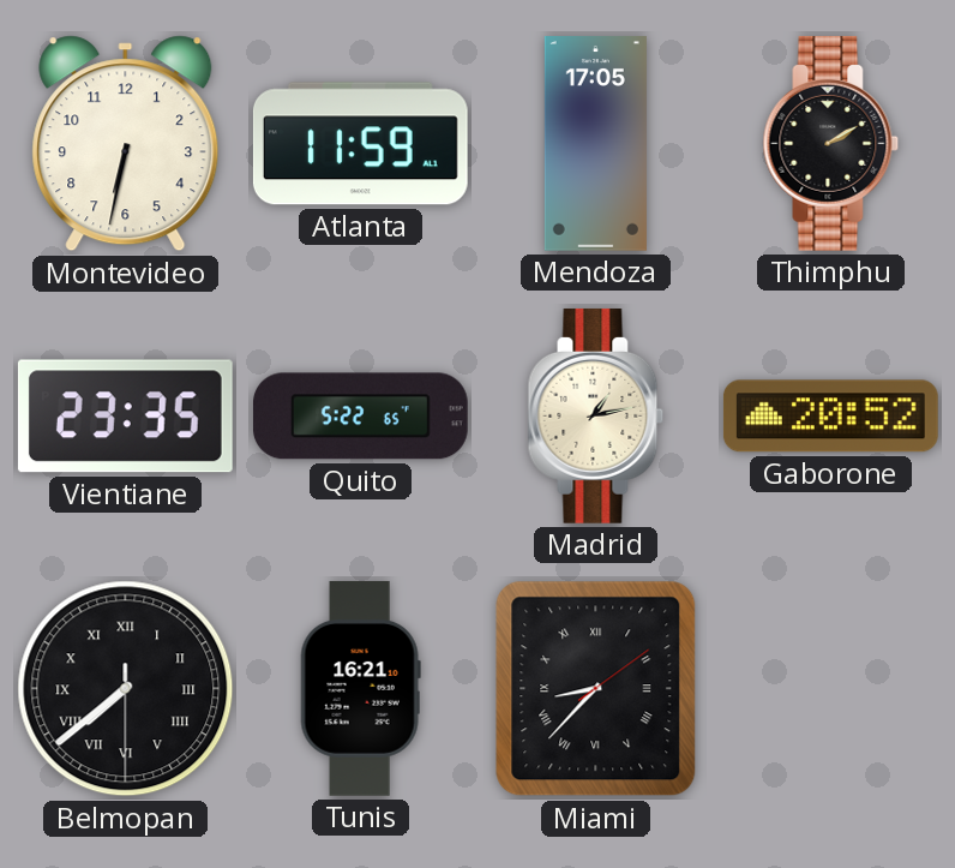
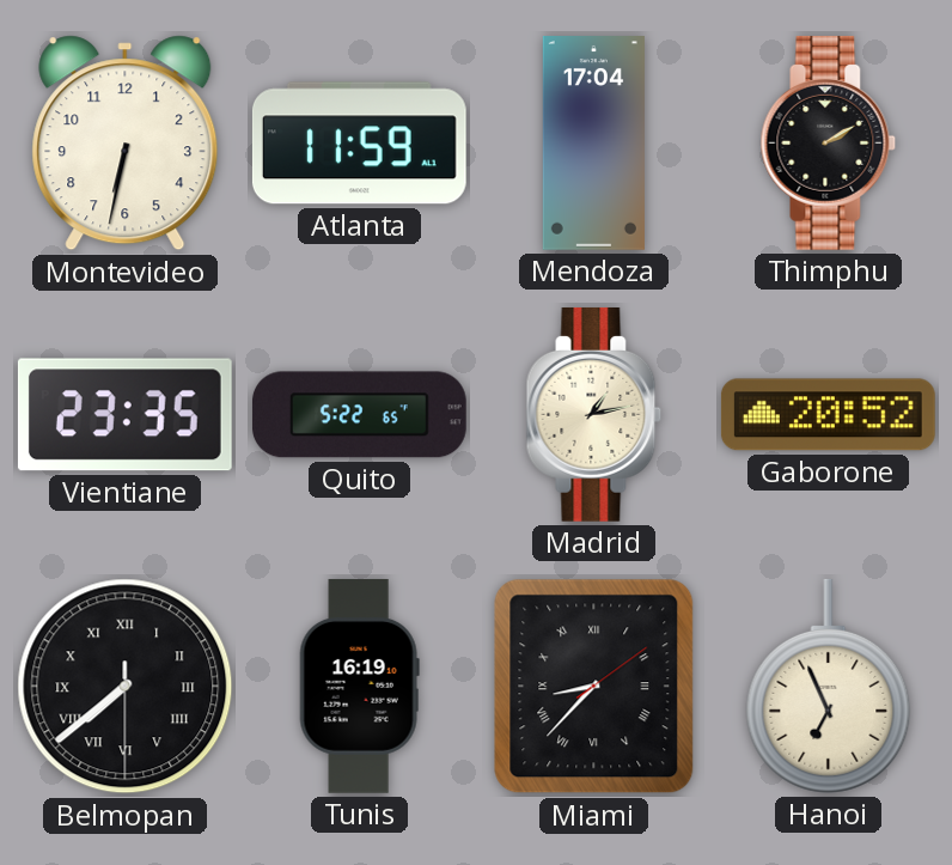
Mendoza: 17:05 -> 17:04 (593, 144)
Tunis: 16:21 -> 16:19 (359, 686)
Hanoi: none -> 6:56 (829, 686)
